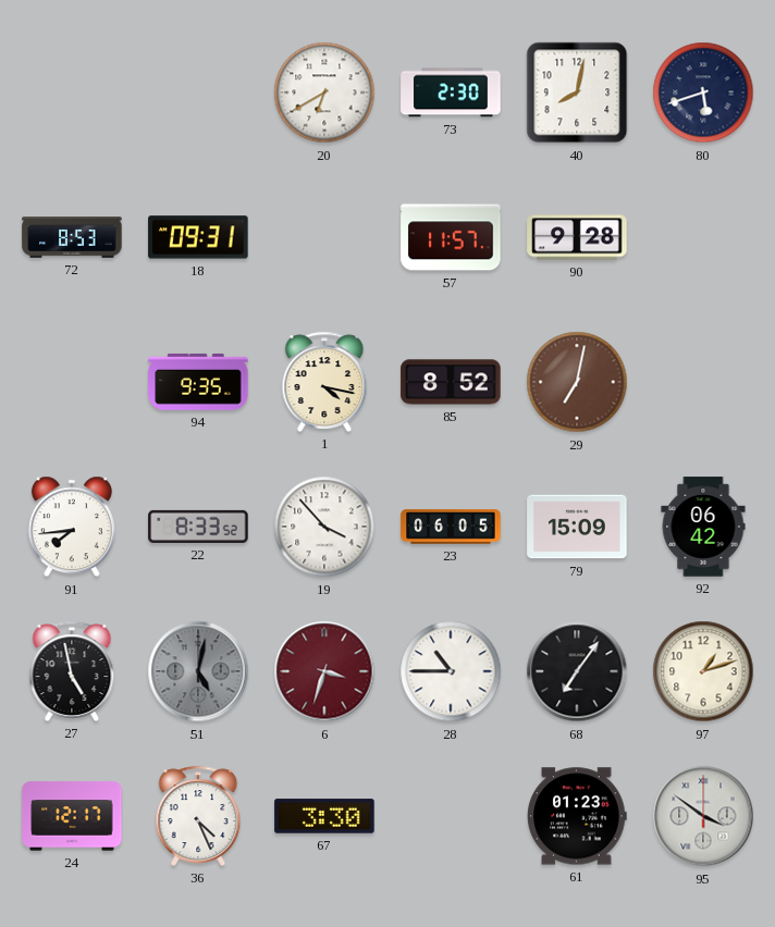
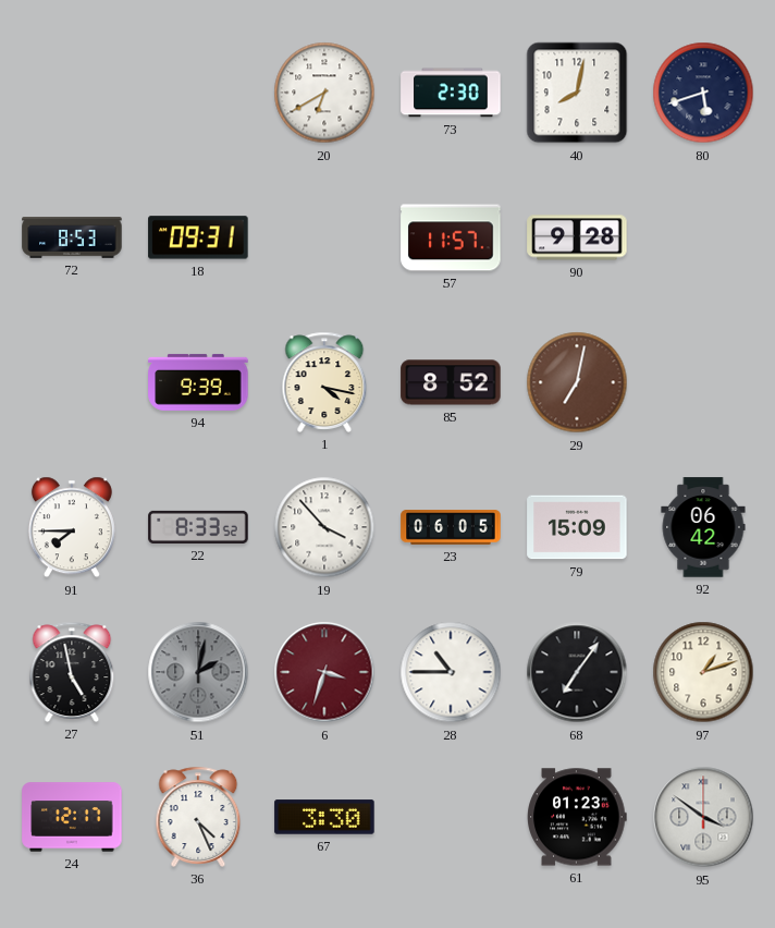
94: 9:35 -> 9:39 (198, 382)
91: 7:44 -> 7:45 (72, 527)
51: 5:02 -> 2:02 (198, 672)
